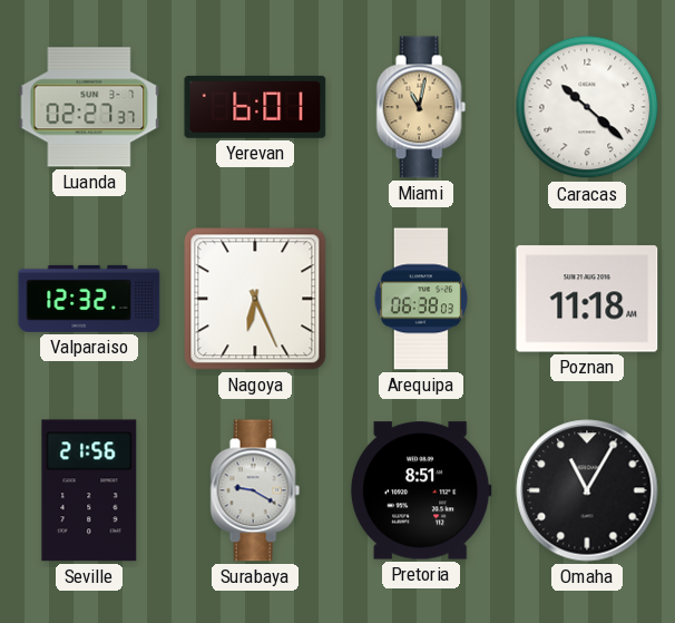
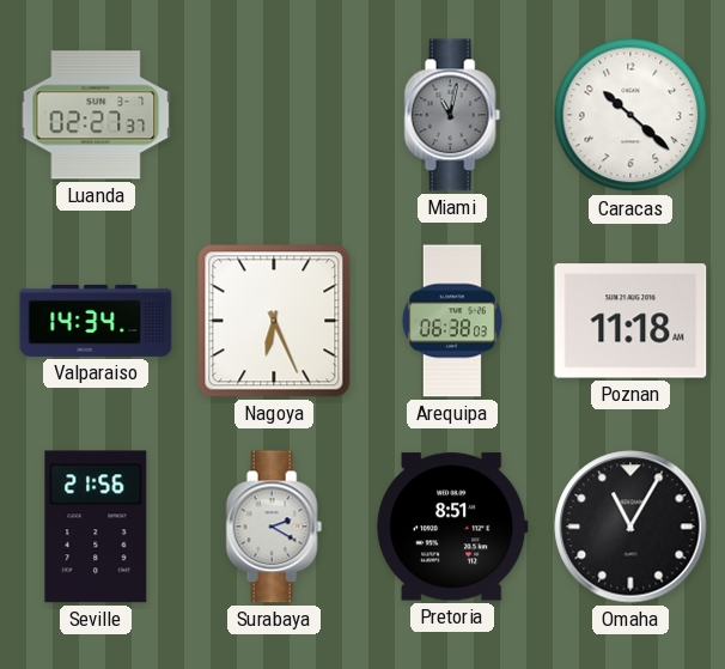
Yerevan: 6:01 -> none (255, 107)
Miami dial: champagne -> grey (452, 115)
Valparaiso: 12:32 -> 14:34 (96, 321)
Surabaya: 9:20 -> 2:20 (274, 527)
